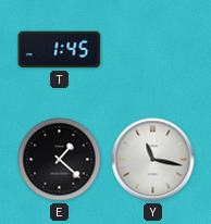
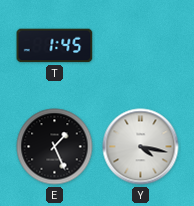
E: 1:22 -> 1:26 (55, 147)
Y: 11:17 -> 4:17 (141, 147)
